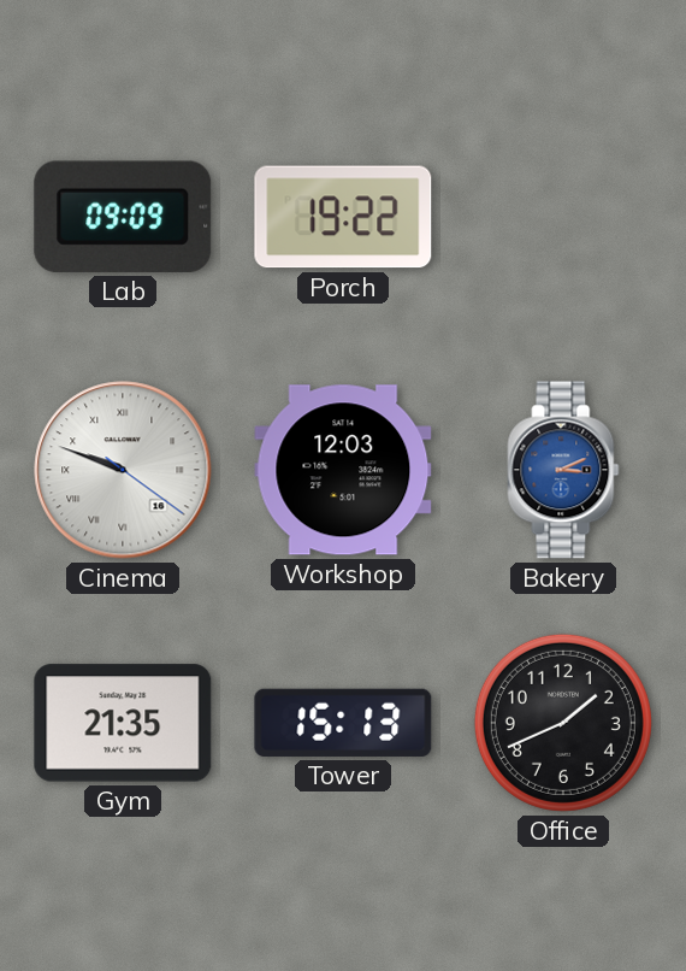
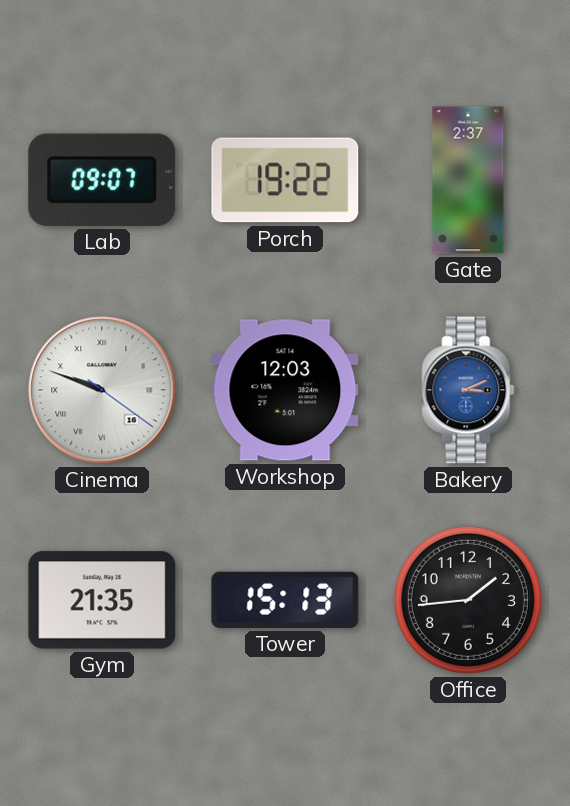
Lab: 09:09 -> 09:07 (102, 180)
Gate: none -> 2:37 (468, 180)
Office: 1:41 -> 1:44 (468, 600)
